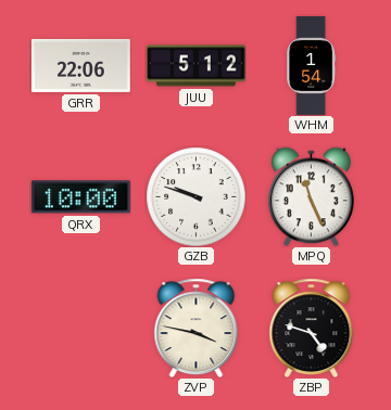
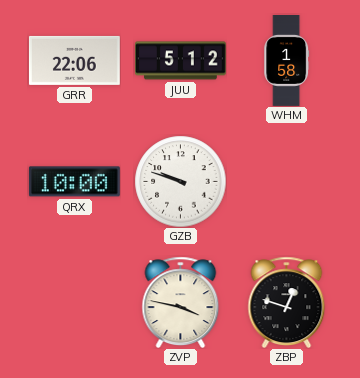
WHM: 1:54 -> 1:58 (287, 61)
MPQ: 11:26 -> none (311, 196)
ZBP: 4:48 -> 12:48 (287, 302)
